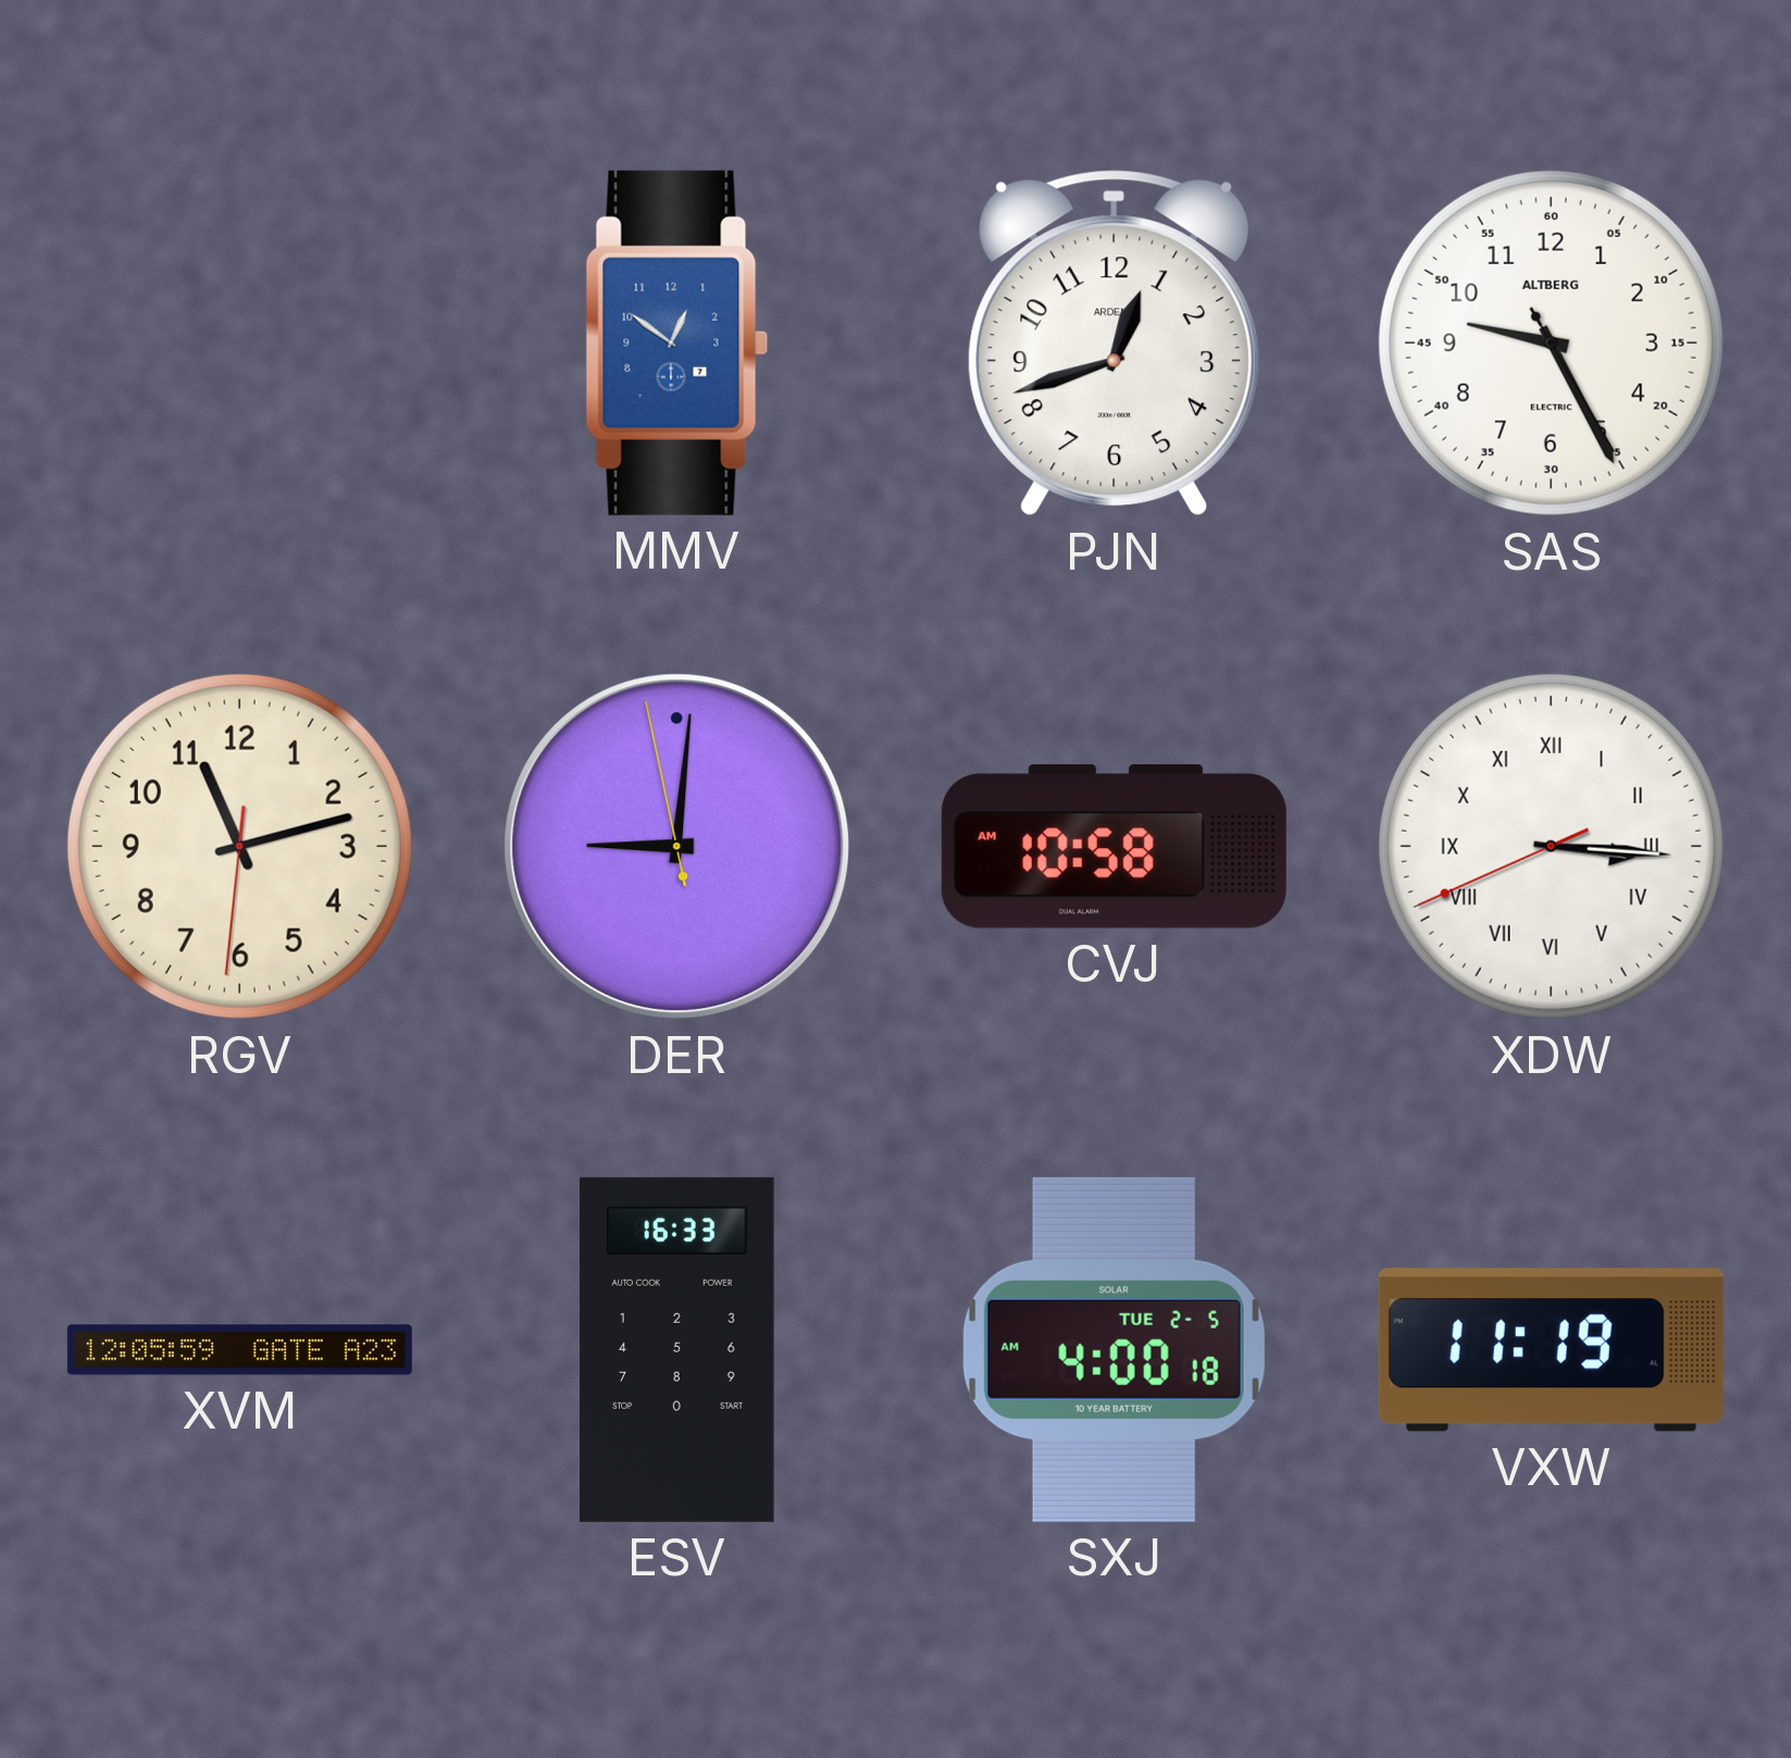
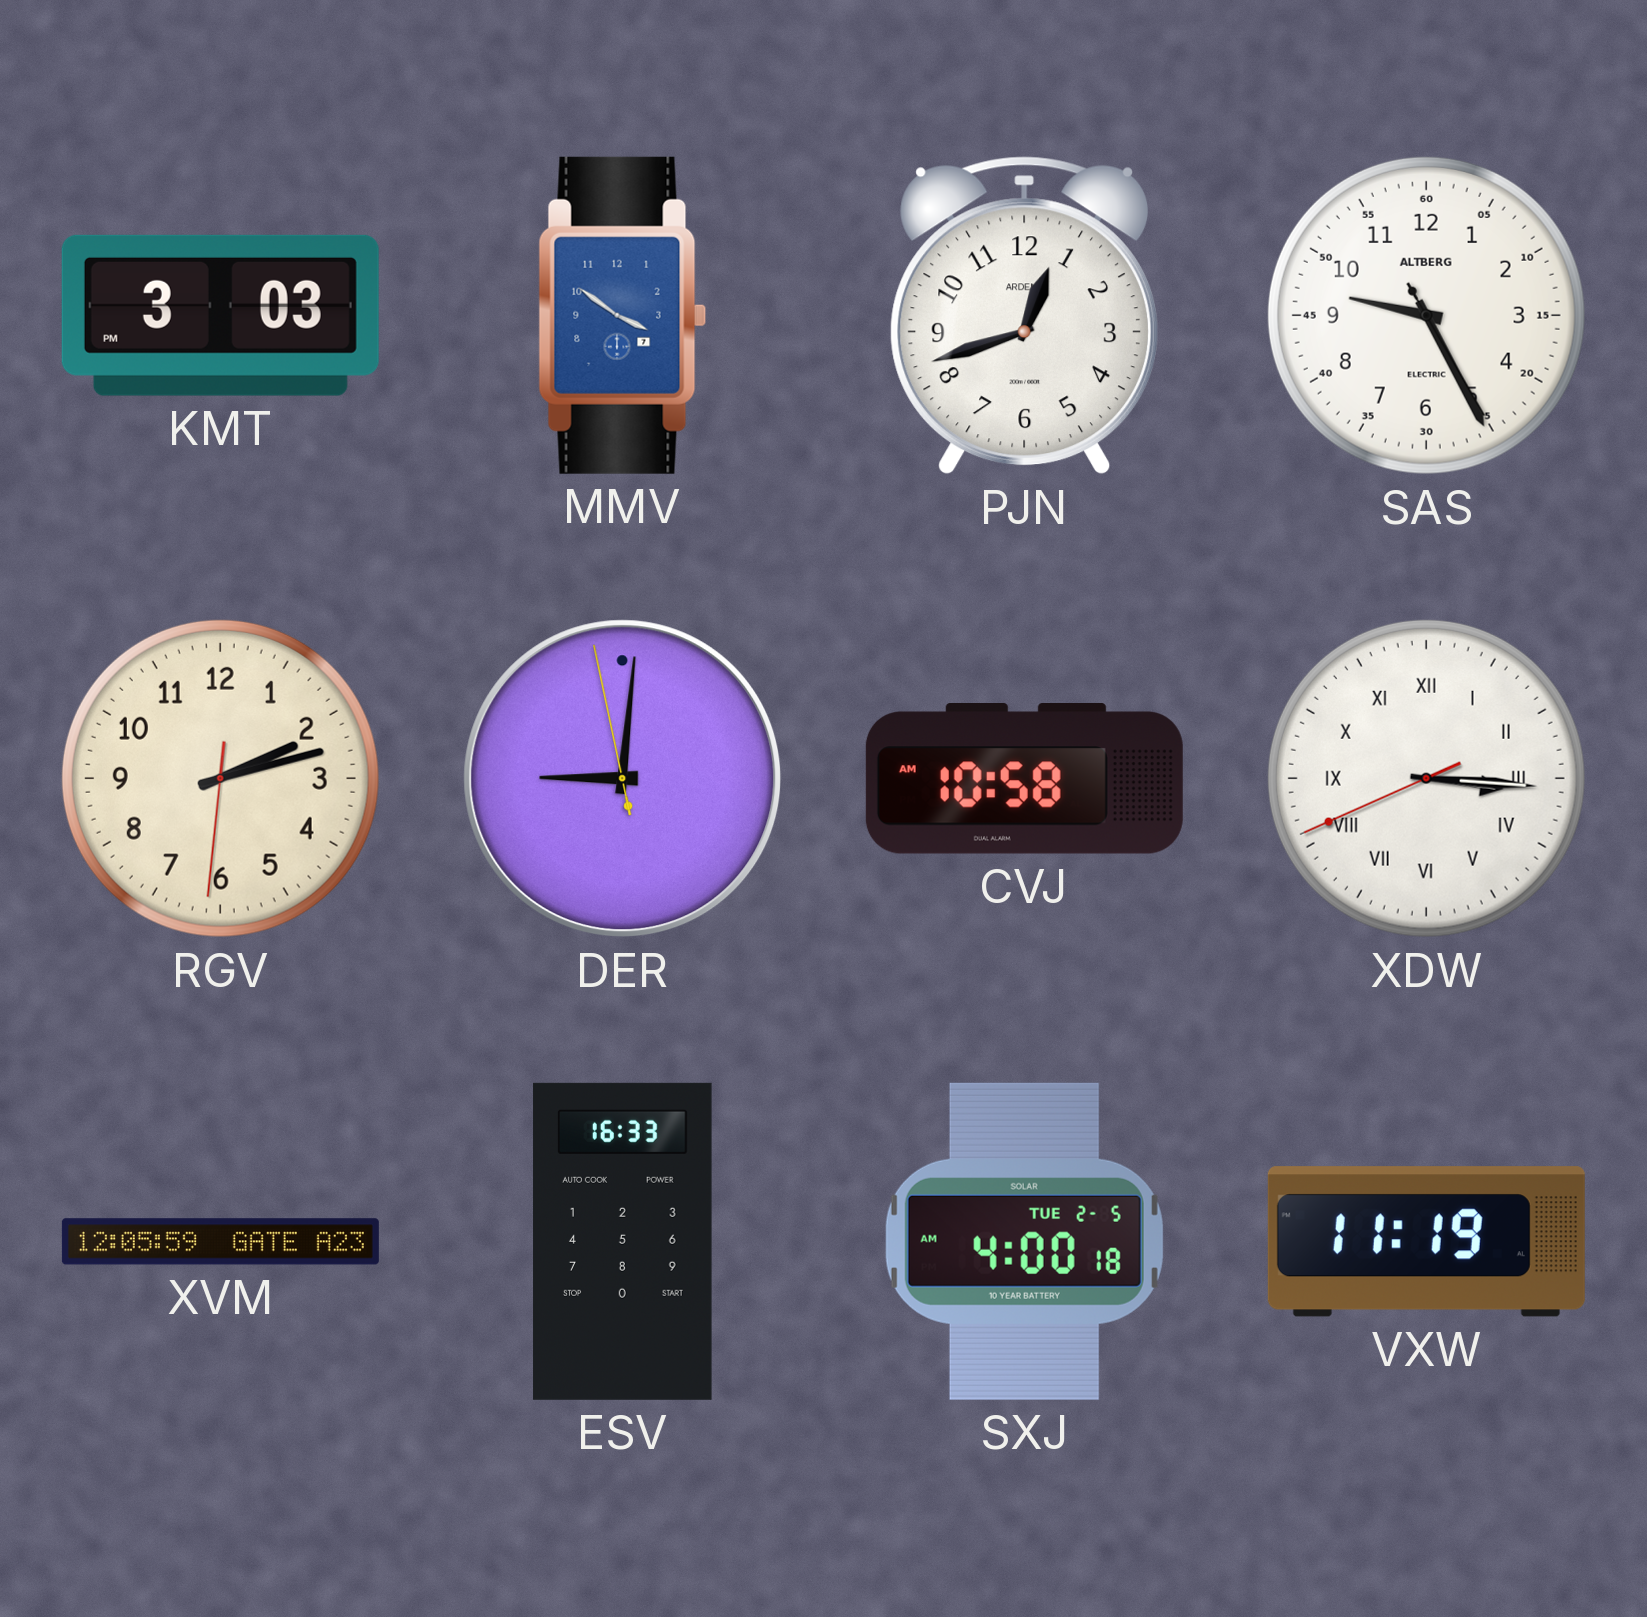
KMT: none -> 3:03 (220, 315)
MMV: 12:51 -> 3:51 (623, 315)
RGV: 11:12 -> 2:12 (220, 778)
